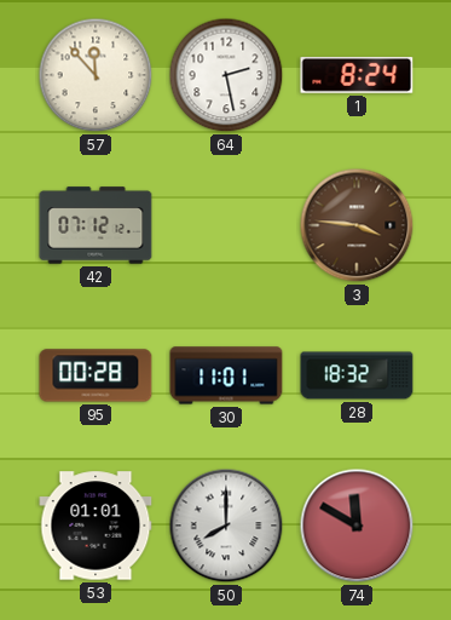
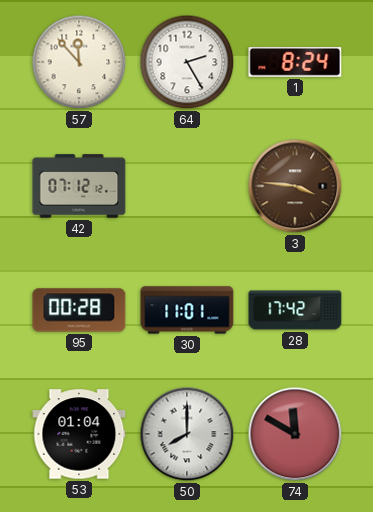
64: 2:28 -> 2:25 (187, 62)
28: 18:32 -> 17:42 (295, 310)
53: 01:01 -> 01:04 (79, 434)
